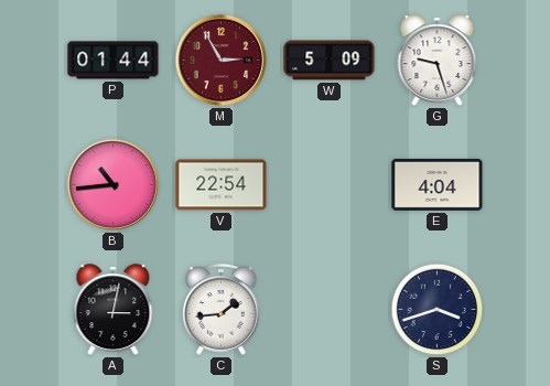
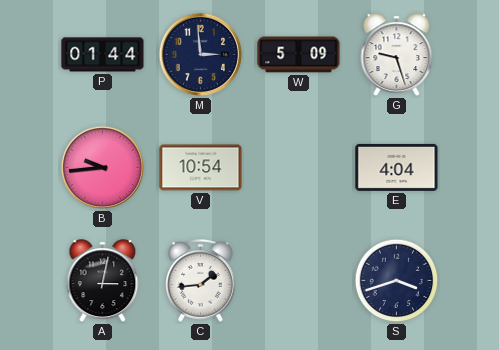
M: 2:55 -> 2:59 (200, 54)
M dial: burgundy -> navy (200, 54)
B: 10:44 -> 9:44 (102, 167)
V: 22:54 -> 10:54 (201, 168)
